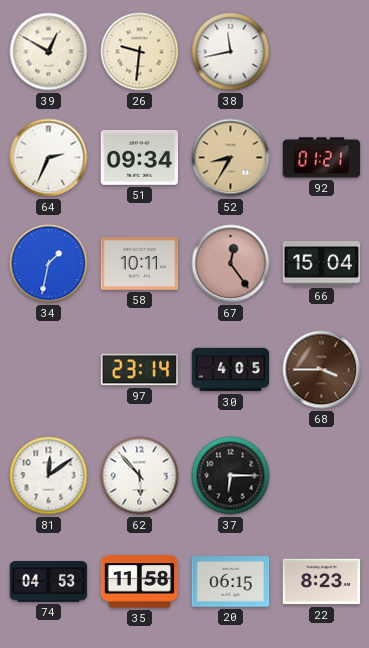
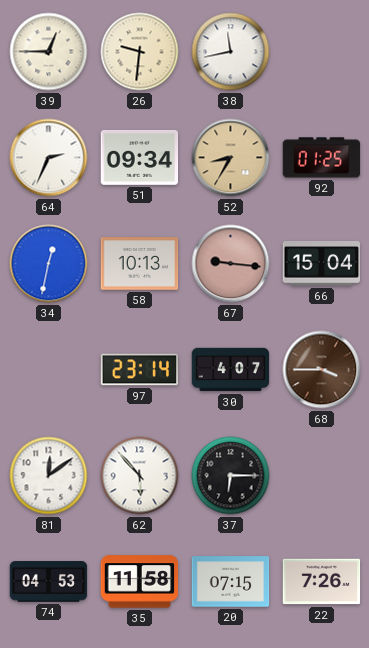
39: 12:50 -> 12:45 (49, 52)
92: 01:21 -> 01:25 (322, 158)
34: 1:32 -> 12:32 (49, 264)
58: 10:11 -> 10:13 (140, 264)
67: 12:24 -> 9:16 (231, 264)
30: 4:05 -> 4:07 (231, 370)
20: 06:15 -> 07:15 (231, 582)
22: 8:23 -> 7:26 (322, 582)
